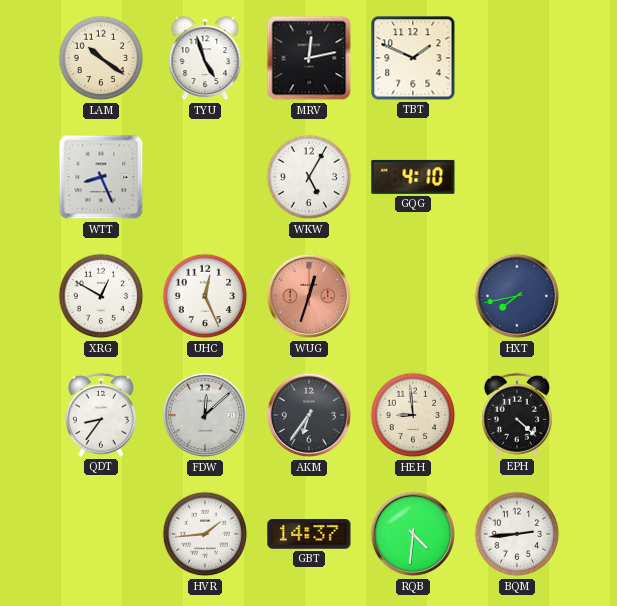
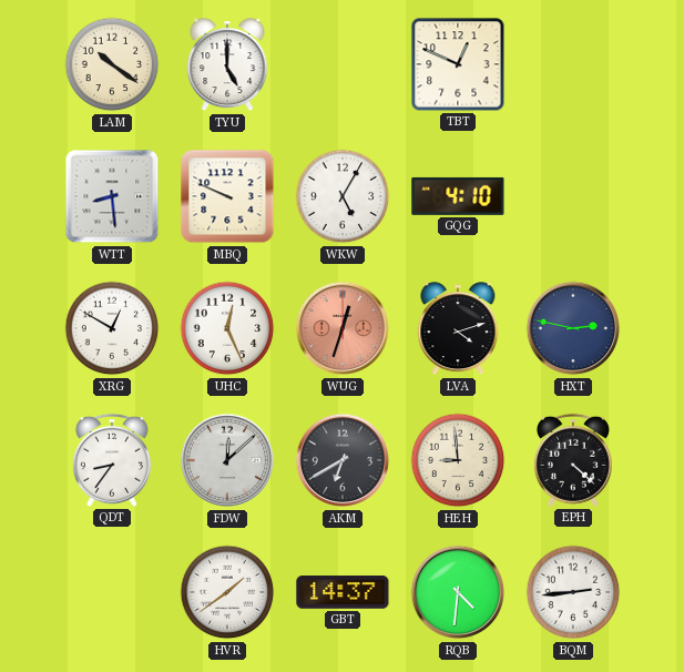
TYU: 4:57 -> 5:00 (227, 65)
MRV: 12:13 -> none (309, 58)
TBT: 1:49 -> 12:49 (458, 64)
WTT: 8:26 -> 8:29 (112, 196)
MBQ: none -> 9:49 (227, 196)
LVA: none -> 4:12 (458, 329)
HXT: 7:43 -> 2:47 (573, 328)
AKM: 6:36 -> 6:40 (343, 460)
HVR: 1:44 -> 1:39 (227, 592)
